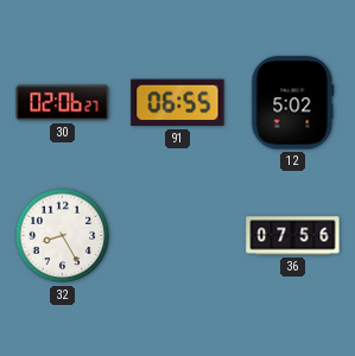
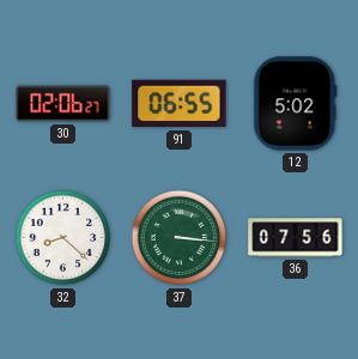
32: 8:25 -> 8:22 (63, 238)
37: none -> 3:16 (180, 238)
